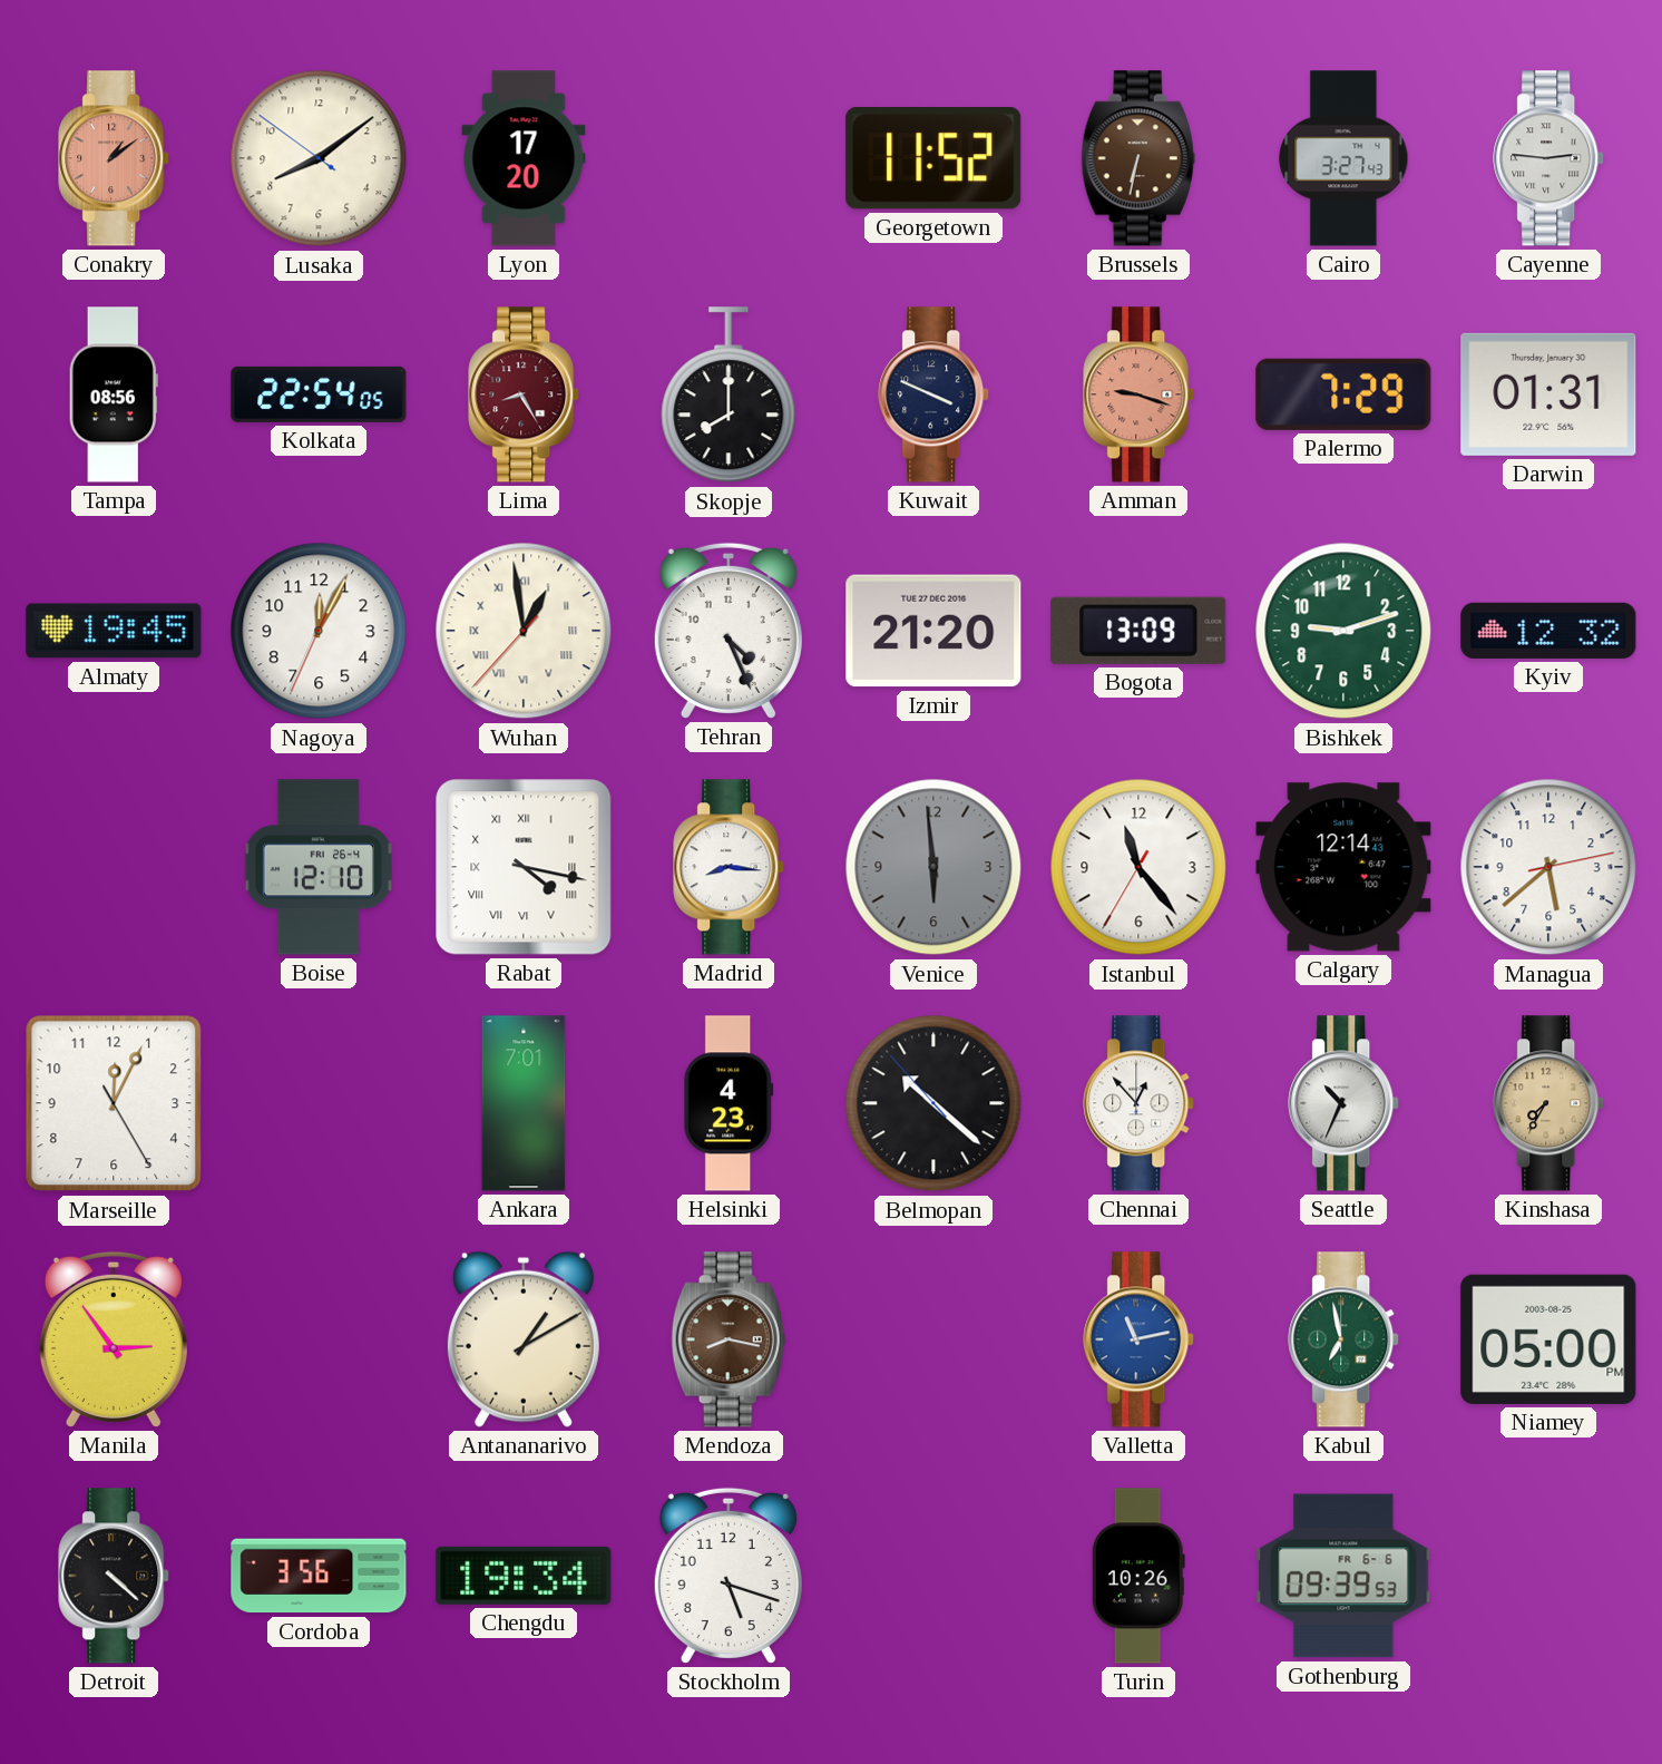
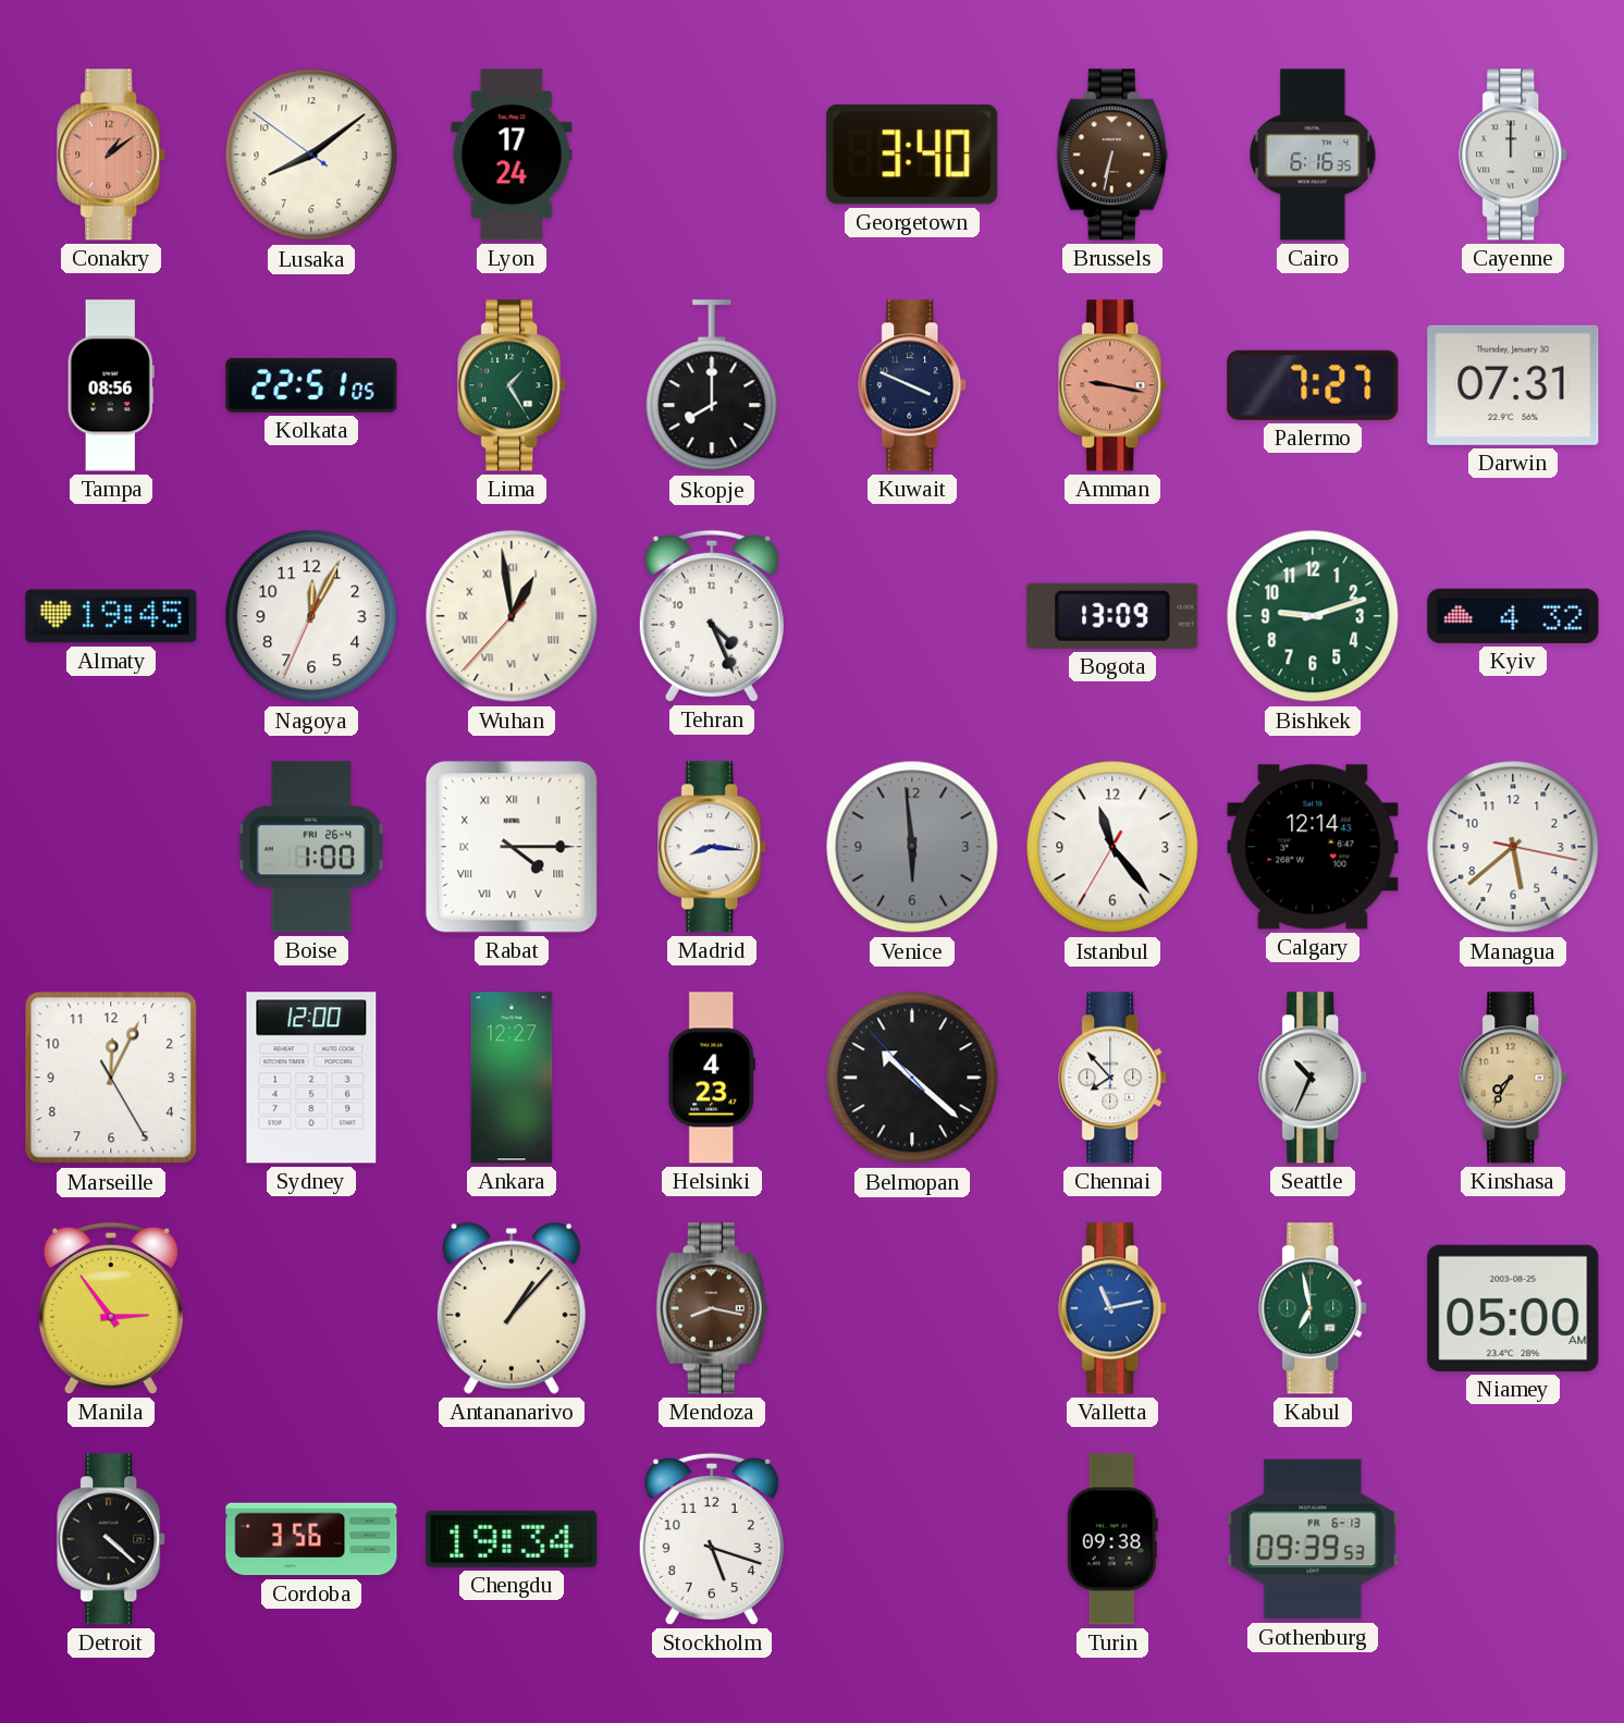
Lyon: 17:20 -> 17:24 (512, 155)
Georgetown: 11:52 -> 3:40 (912, 156)
Cairo: 3:27 -> 6:16 (1313, 155)
Cayenne: 2:46 -> 12:00 (1514, 155)
Kolkata: 22:54 -> 22:51 (311, 385)
Lima: 8:25 -> 1:25 (513, 385)
Lima dial: burgundy -> green (513, 385)
Amman: 9:18 -> 9:17 (1114, 385)
Palermo: 7:29 -> 7:27 (1313, 385)
Darwin: 01:31 -> 07:31 (1513, 385)
Izmir: 21:20 -> none (933, 631)
Kyiv: 12:32 -> 4:32 (1513, 616)
Boise: 12:10 -> 1:00 (311, 847)
Rabat: 4:17 -> 4:15 (512, 847)
Managua: 5:38:13 -> 5:38:17 (1513, 847)
Sydney: none -> 12:00 (311, 1078)
Ankara: 7:01 -> 12:27 (512, 1078)
Chennai: 12:53 -> 7:53 (1114, 1078)
Antananarivo: 1:10 -> 1:07 (512, 1308)
Niamey: 05:00 PM -> 05:00 AM (1513, 1308)
Turin: 10:26 -> 09:38 (1112, 1539)
Gothenburg date: FR 6-6 -> FR 6-13 (1313, 1539)
